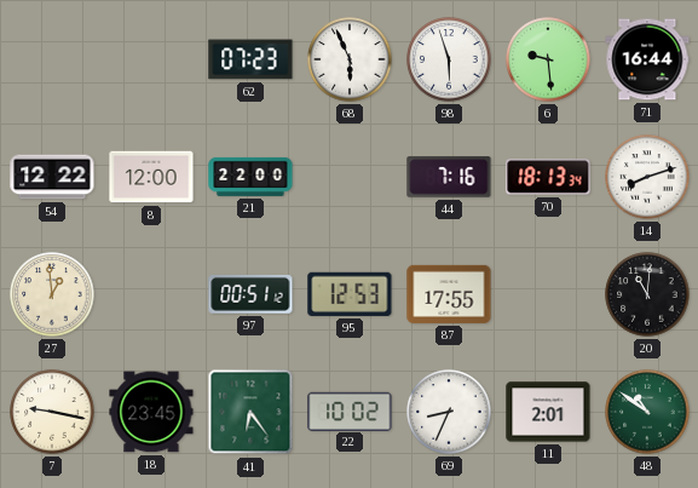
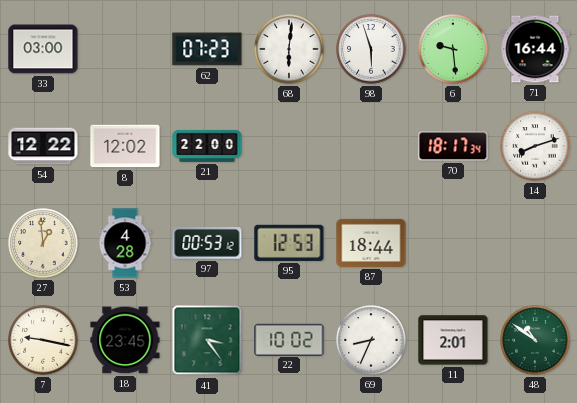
33: none -> 03:00 (43, 49)
68: 5:56 -> 6:01 (289, 49)
8: 12:00 -> 12:02 (125, 146)
44: 7:16 -> none (449, 177)
70: 18:13 -> 18:17 (453, 146)
53: none -> 4:28 (125, 243)
97: 00:51 -> 00:53 (207, 243)
87: 17:55 -> 18:44 (371, 243)
20: 11:01 -> none (647, 294)
41: 6:24 -> 3:24 (207, 340)
